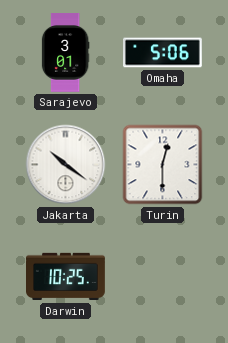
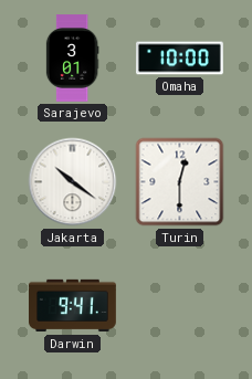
Omaha: 5:06 -> 10:00 (180, 59)
Darwin: 10:25 -> 9:41 (73, 306)
